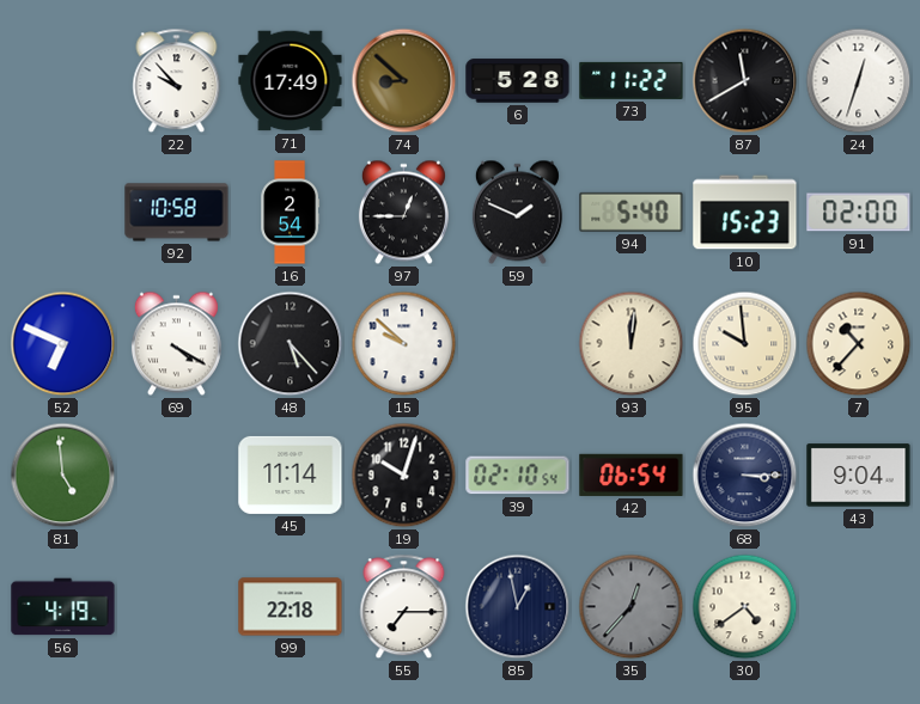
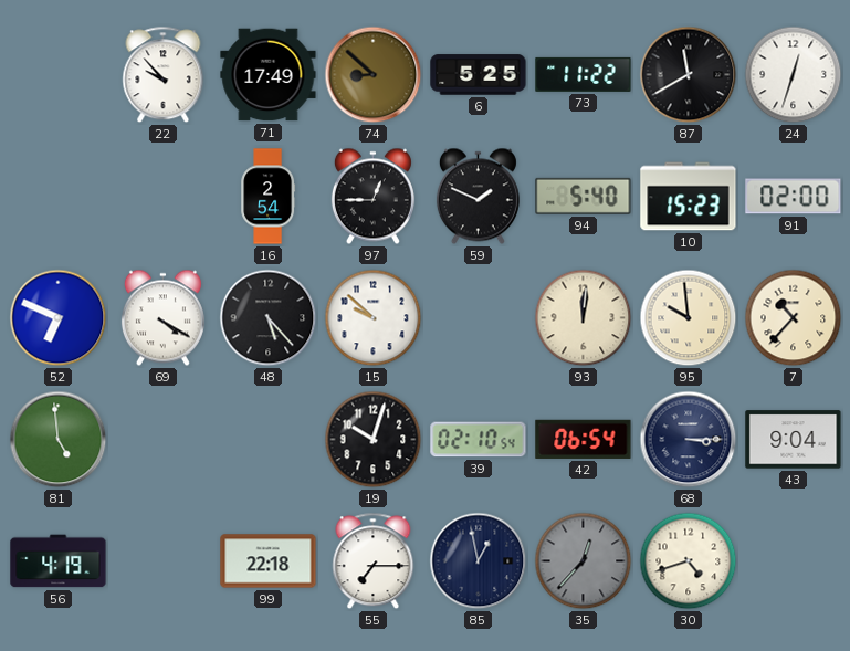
6: 5:28 -> 5:25 (479, 75)
92: 10:58 -> none (177, 213)
45: 11:14 -> none (291, 475)
30: 4:39 -> 4:42 (689, 561)
